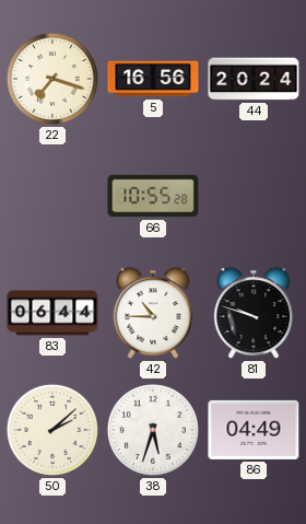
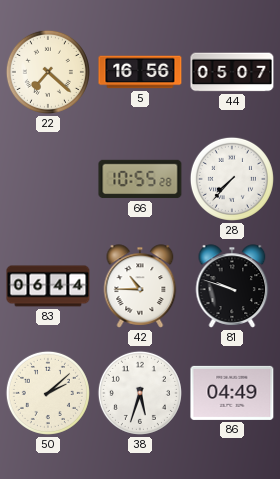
22: 7:18 -> 7:22 (48, 72)
44: 20:24 -> 05:07 (232, 72)
28: none -> 7:37 (232, 179)
